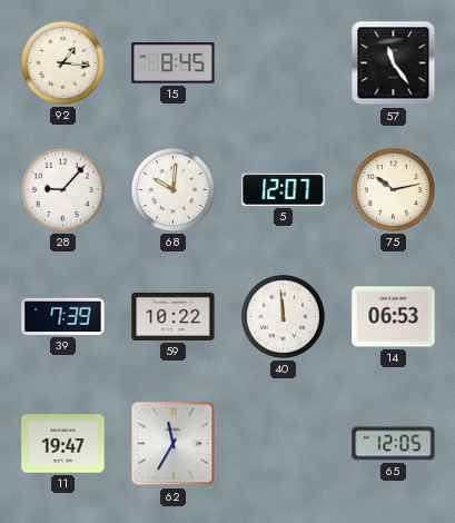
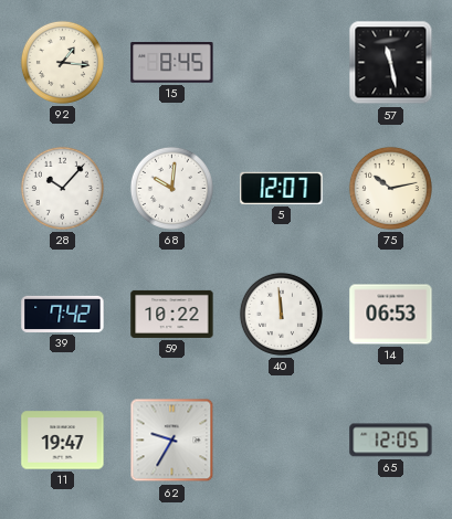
57: 11:24 -> 11:28 (391, 63)
28: 9:07 -> 10:07 (62, 188)
39: 7:39 -> 7:42 (63, 314)
62: 11:35 -> 9:35 (172, 441)
